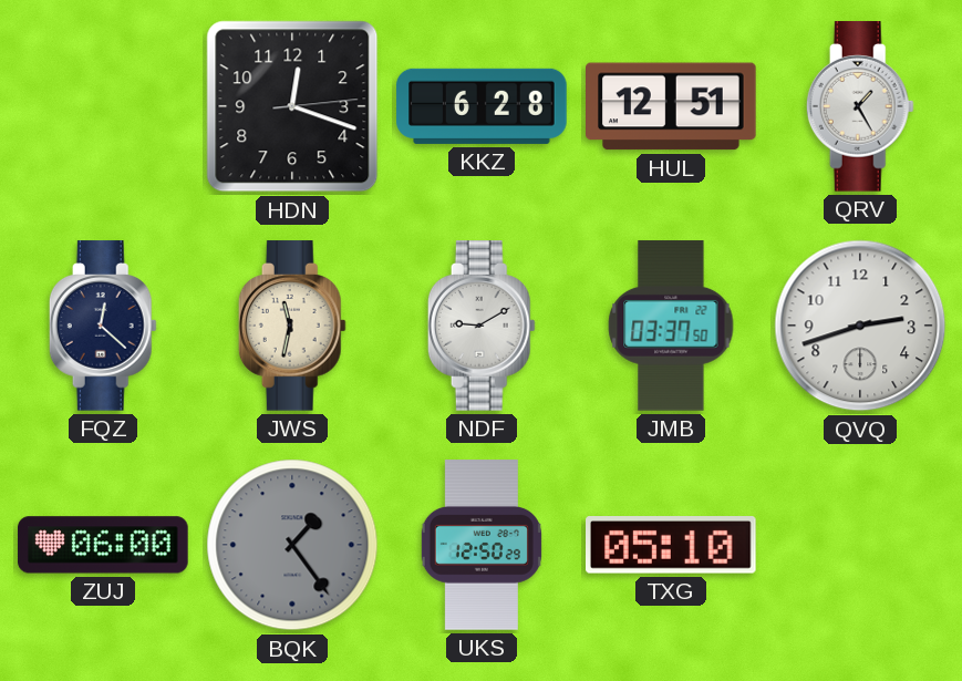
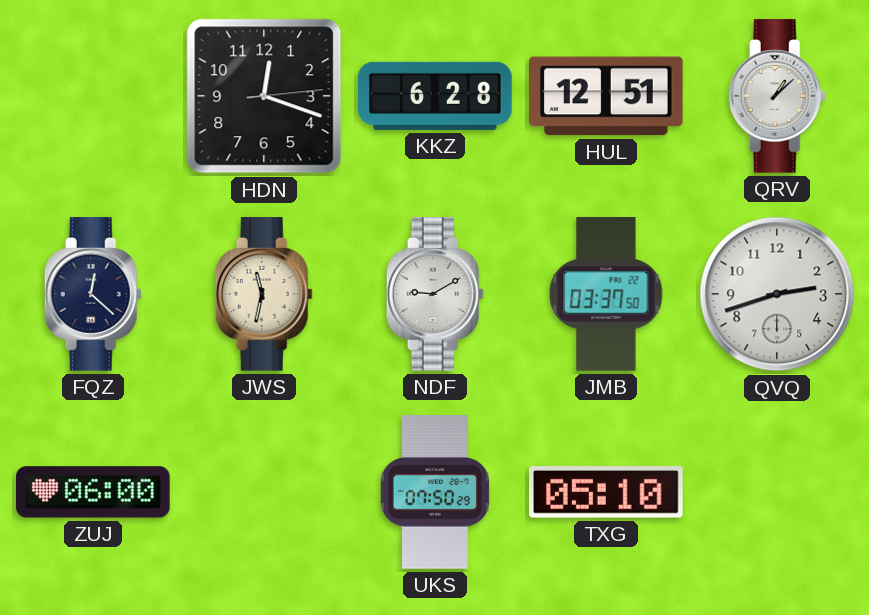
QRV: 1:25 -> 1:08 (777, 96)
BQK: 1:24 -> none (292, 545)
UKS: 12:50 -> 07:50 (435, 492)
